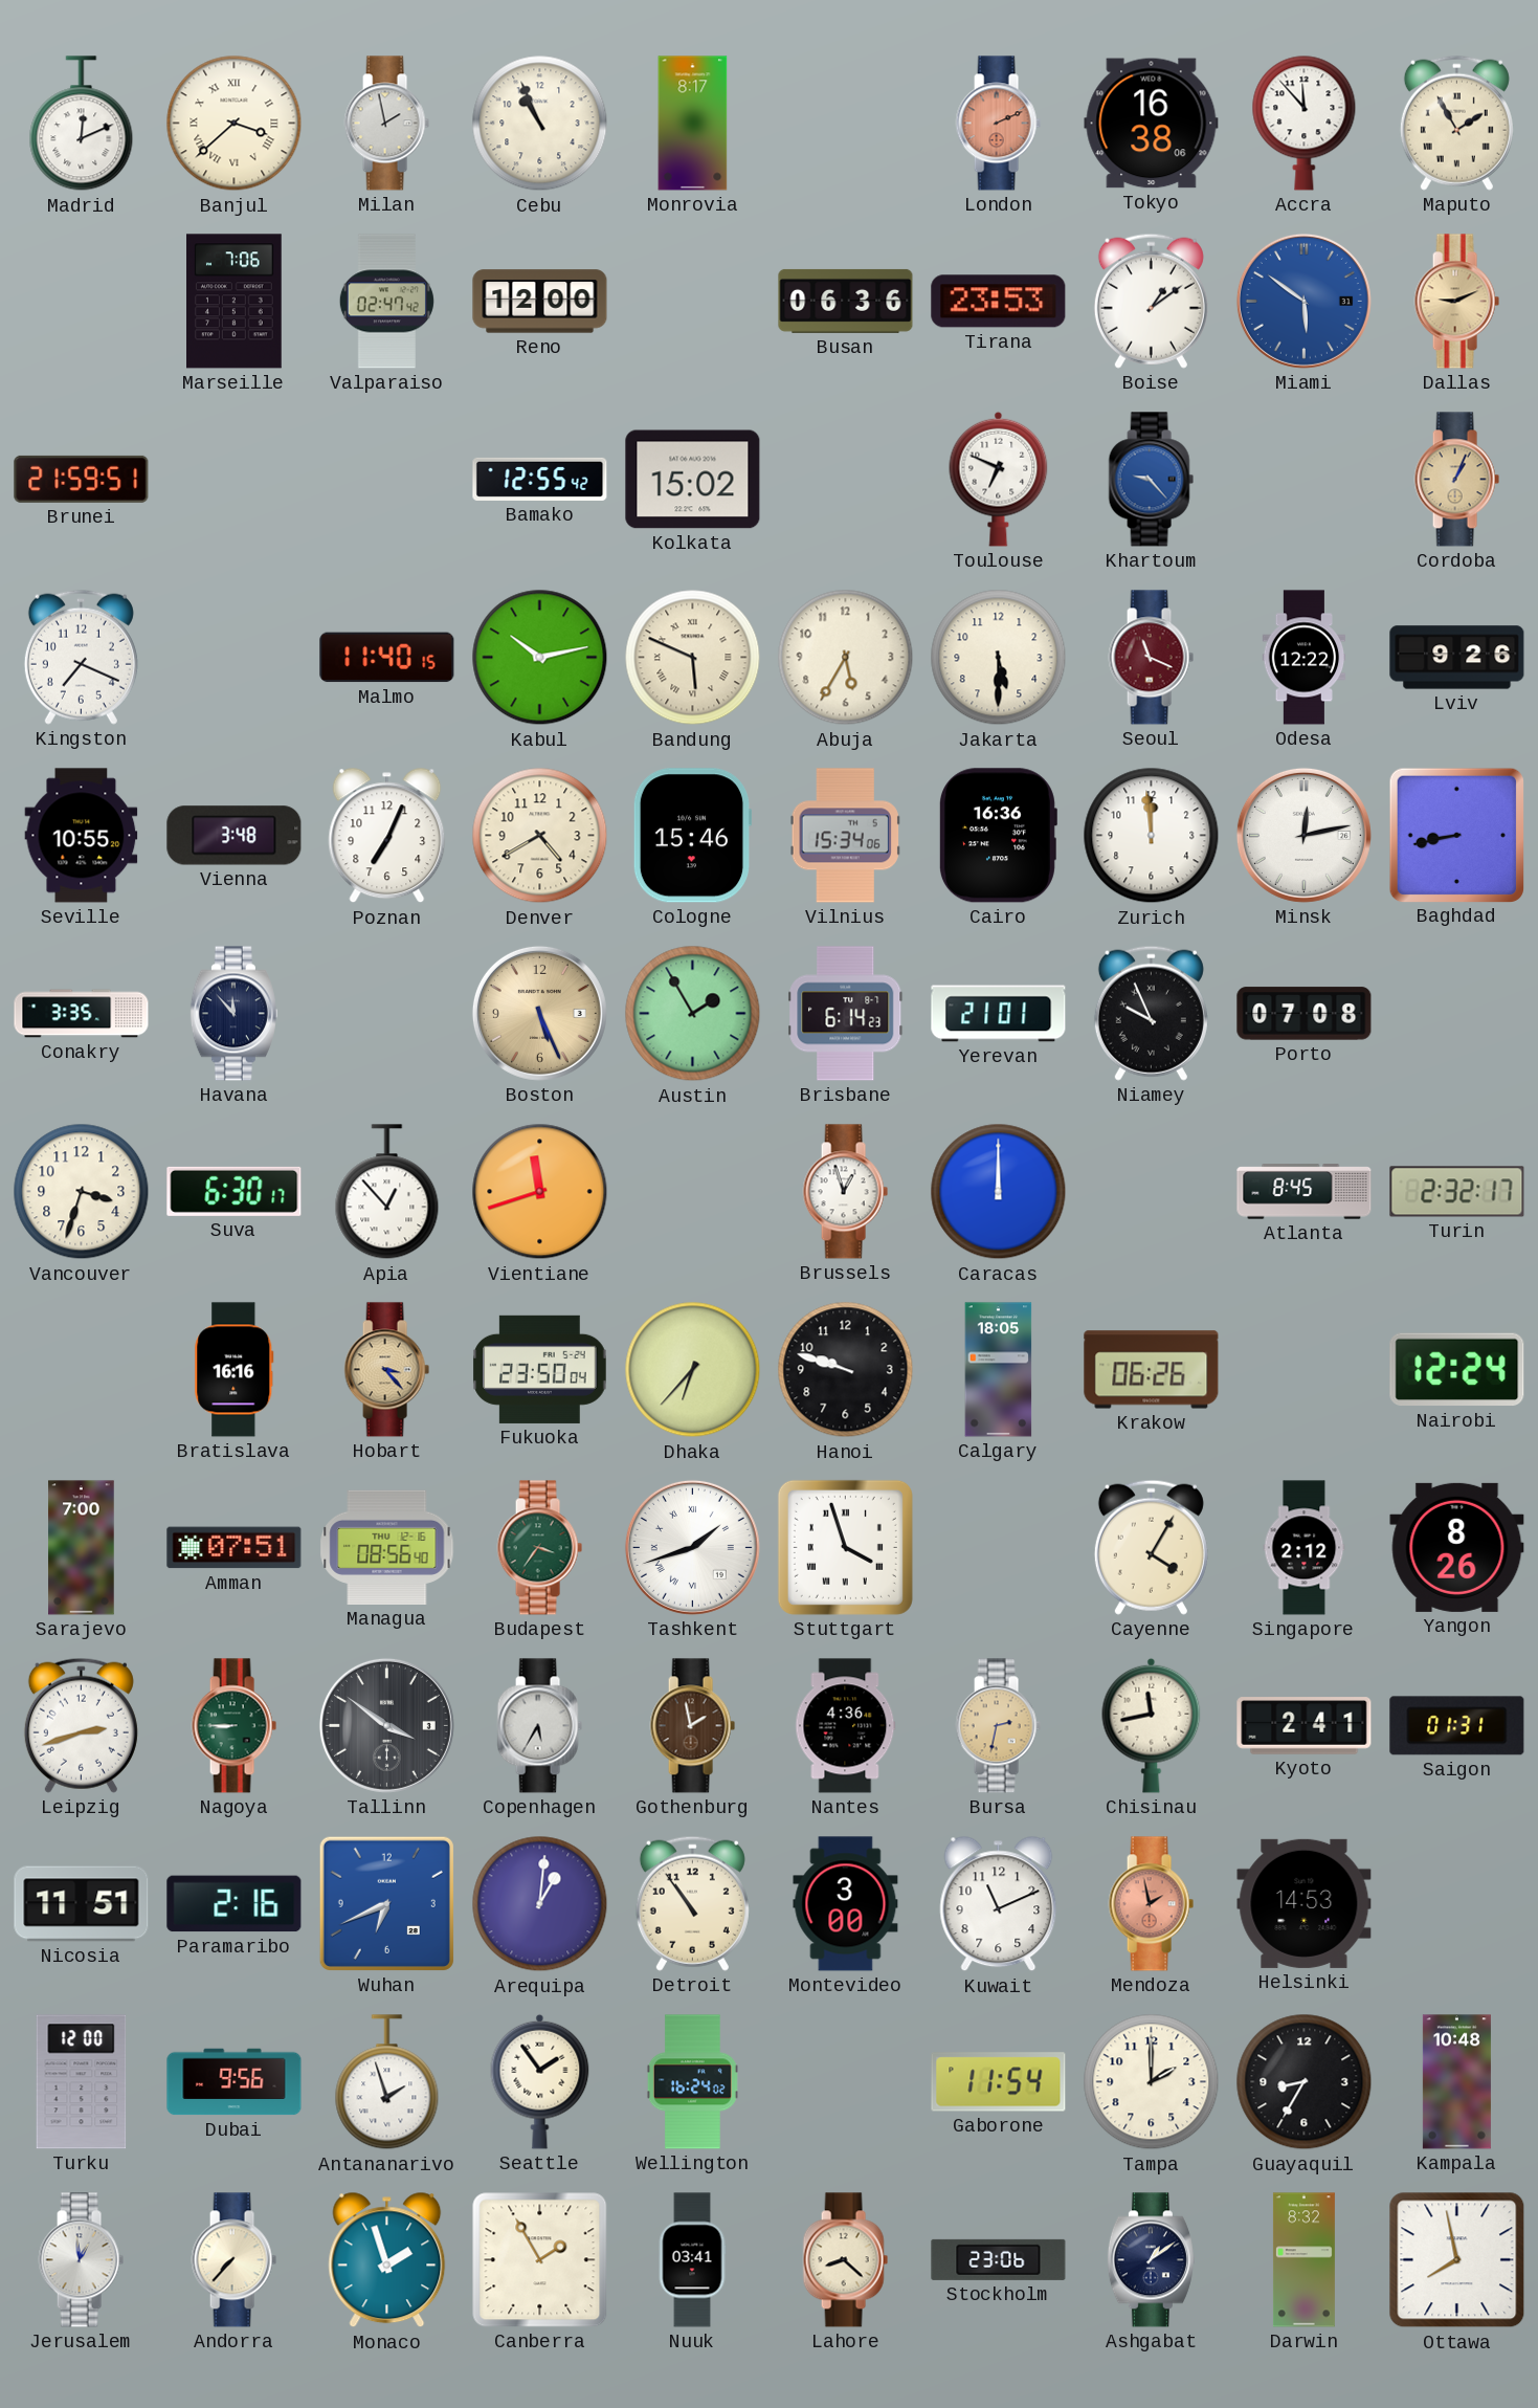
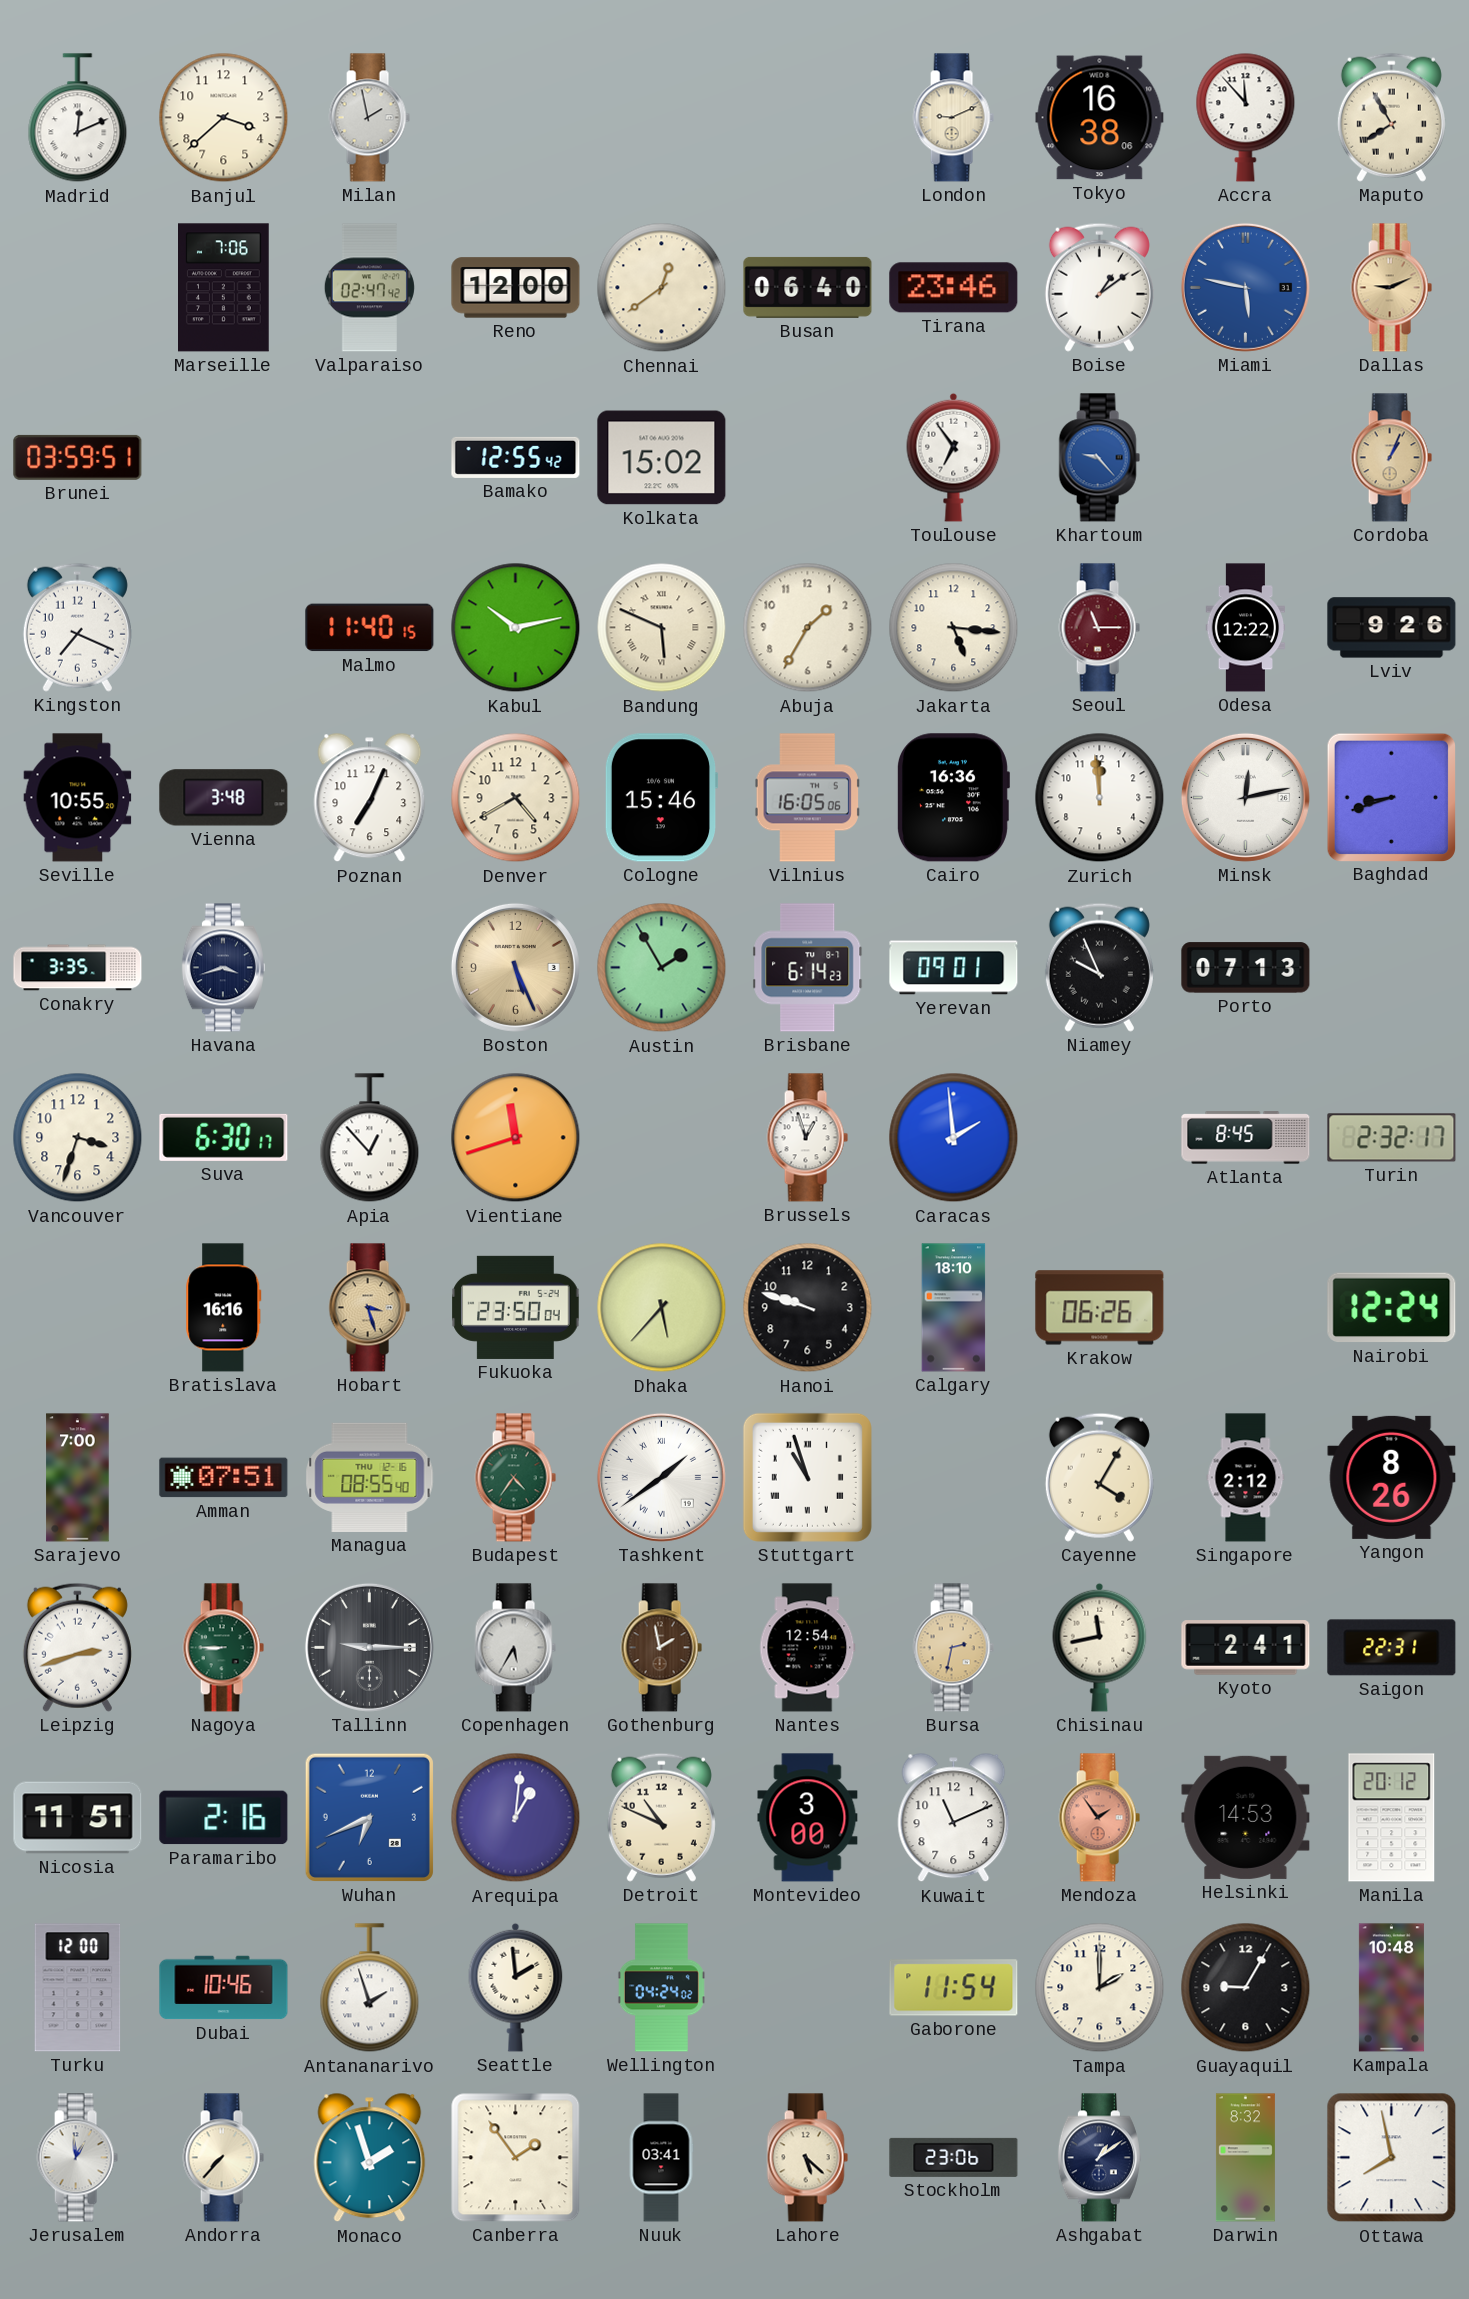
Banjul numerals: Roman -> Arabic (224, 118)
Cebu: 10:56 -> none (540, 124)
Monrovia: 8:17 -> none (693, 124)
London: 2:11 -> 9:11 (953, 118)
London dial: salmon -> cream (953, 118)
Maputo: 1:55 -> 7:55 (1391, 117)
Chennai: none -> 12:39 (662, 288)
Busan: 06:36 -> 06:40 (808, 287)
Tirana: 23:53 -> 23:46 (954, 288)
Miami: 5:51 -> 5:47 (1245, 287)
Brunei: 21:59 -> 03:59 (78, 457)
Toulouse: 6:49 -> 6:54 (954, 457)
Abuja: 5:35 -> 1:35 (808, 628)
Jakarta: 5:30 -> 5:16 (954, 628)
Seoul: 11:19 -> 11:15 (1099, 628)
Vilnius: 15:34 -> 16:05 (807, 798)
Baghdad: 8:43 -> 8:42 (1391, 797)
Havana: 11:53 -> 3:42 (223, 968)
Yerevan: 21:01 -> 09:01 (954, 968)
Porto: 07:08 -> 07:13 (1246, 968)
Caracas: 12:00 -> 1:59 (954, 1138)
Hobart: 3:23 -> 3:27 (369, 1308)
Dhaka: 6:37 -> 5:37 (662, 1308)
Calgary: 18:05 -> 18:10 (954, 1308)
Managua: 08:56 -> 08:55 (370, 1477)
Budapest: 3:36 -> 4:36 (515, 1478)
Tashkent: 1:42 -> 1:39 (661, 1477)
Stuttgart: 3:57 -> 10:57 (807, 1477)
Tallinn: 3:51 -> 9:15 (369, 1647)
Nantes: 4:36 -> 12:54 (808, 1648)
Saigon: 01:31 -> 22:31 (1392, 1648)
Detroit: 10:54 -> 10:49 (661, 1817)
Mendoza: 1:58 -> 1:54 (1099, 1818)
Manila: none -> 20:12 (1392, 1818)
Dubai: 9:56 -> 10:46 (224, 1988)
Seattle: 1:54 -> 1:59 (516, 1987)
Wellington: 16:24 -> 04:24 (661, 1988)
Guayaquil: 8:35 -> 9:05 (1246, 1988)
Canberra: 1:55 -> 1:54 (516, 2158)
Lahore: 8:22 -> 5:22 (807, 2158)
